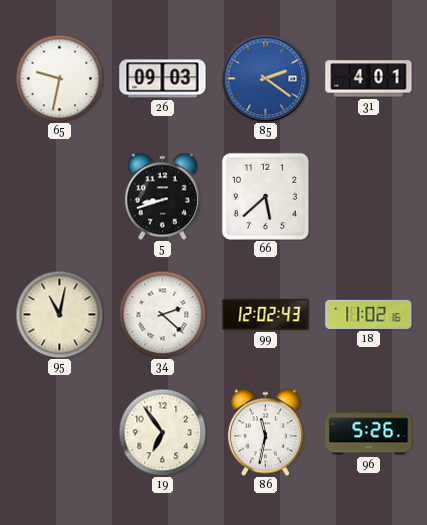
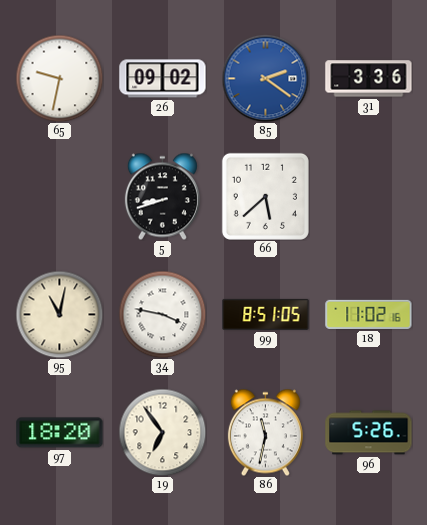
26: 09:03 -> 09:02 (163, 79)
31: 4:01 -> 3:36 (369, 79)
34: 2:22 -> 3:47 (162, 314)
99: 12:02 -> 8:51 (266, 314)
97: none -> 18:20 (60, 433)
